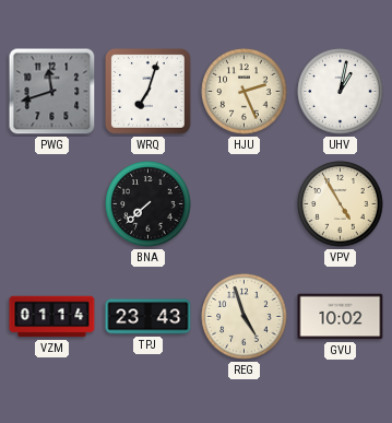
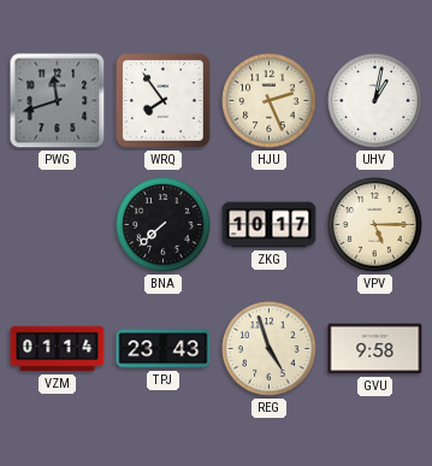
WRQ: 7:03 -> 7:54 (164, 101)
ZKG: none -> 10:17 (270, 225)
VPV: 4:55 -> 5:15 (375, 225)
GVU: 10:02 -> 9:58 (375, 349)
